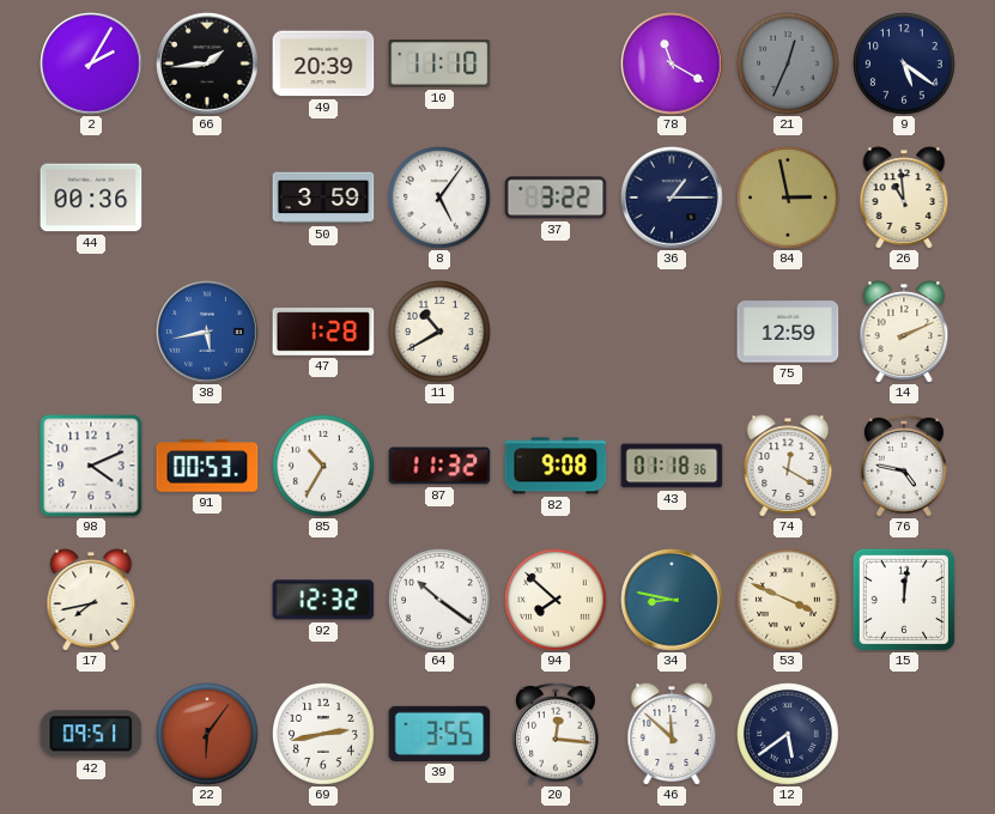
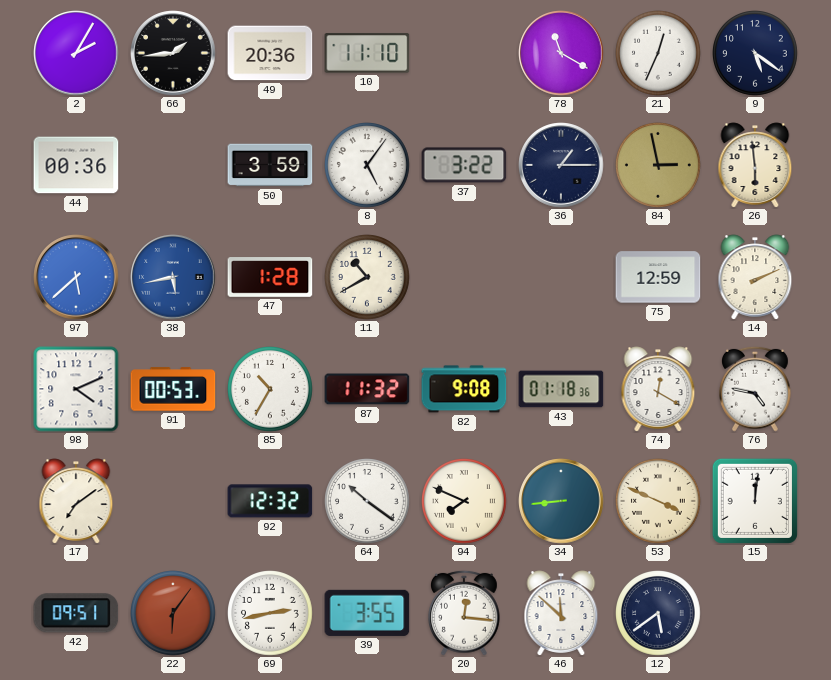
49: 20:39 -> 20:36 (270, 53)
21 dial: grey -> white (659, 54)
26: 10:59 -> 5:59 (755, 165)
97: none -> 5:38 (76, 277)
17: 7:43 -> 7:09 (76, 501)
94: 7:52 -> 7:49 (465, 502)
34: 8:47 -> 8:44 (561, 501)
